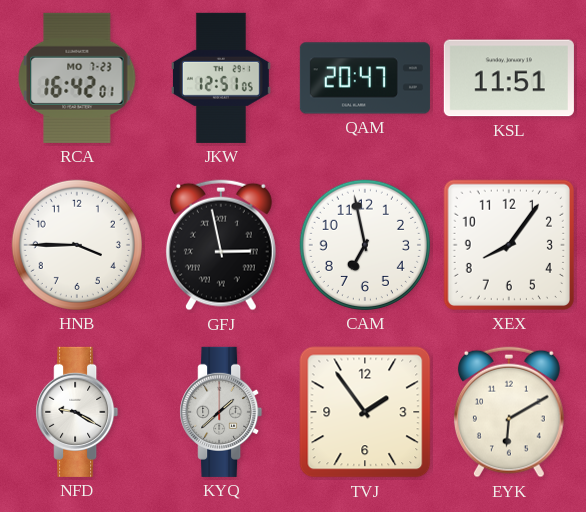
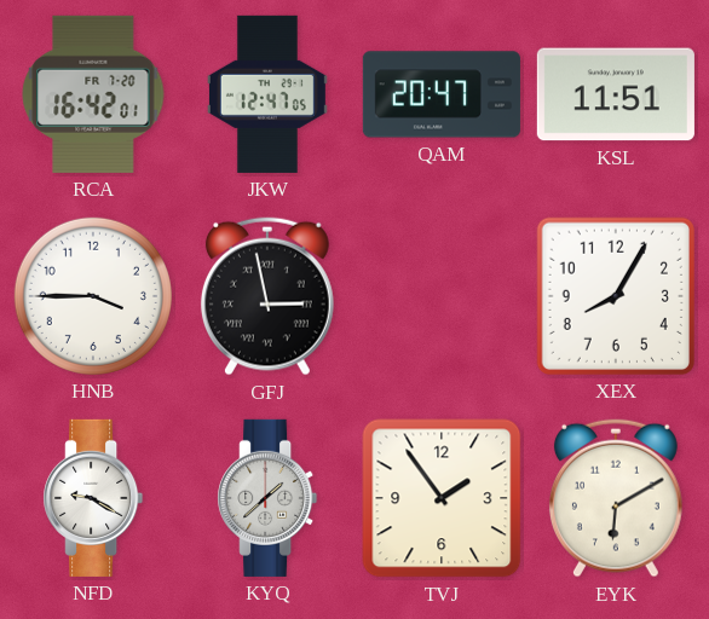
RCA date: MO 7-23 -> FR 7-20 (93, 94)
JKW: 12:51 -> 12:47 (267, 94)
CAM: 6:58 -> none (365, 245)
XEX: 8:06 -> 8:05 (616, 296)
